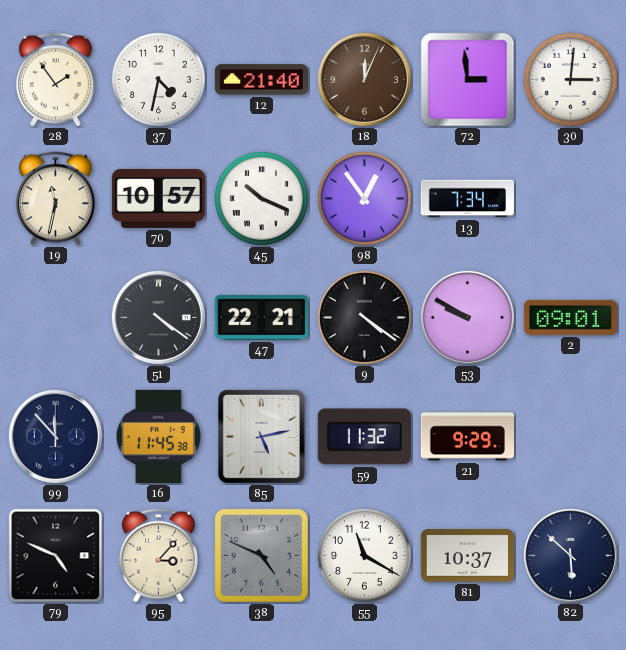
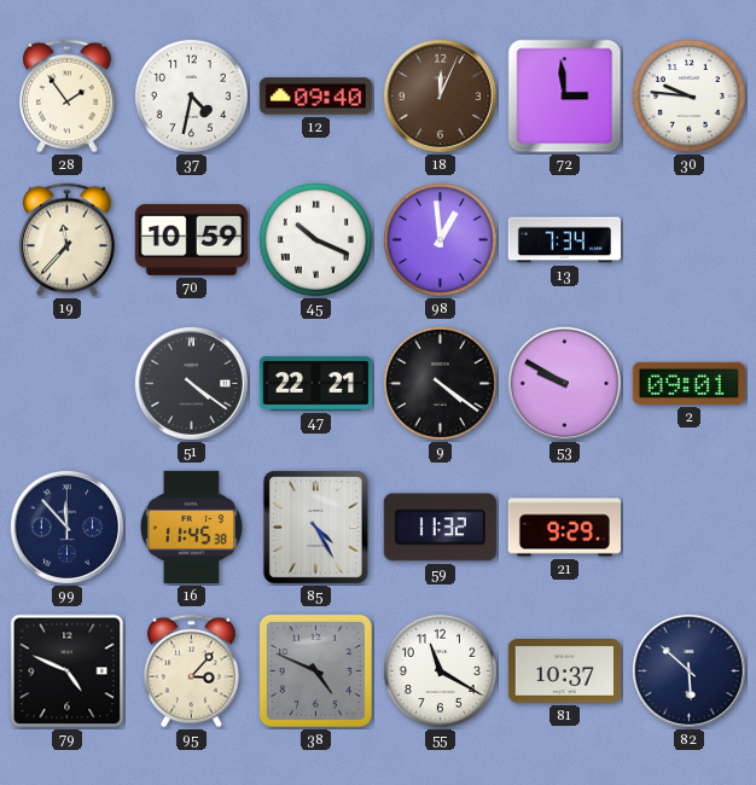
12: 21:40 -> 09:40 (315, 97)
30: 3:01 -> 9:46 (688, 95)
19: 11:32 -> 11:37 (68, 240)
70: 10:57 -> 10:59 (191, 239)
98: 12:54 -> 12:59 (440, 239)
85: 5:13 -> 4:25 (315, 527)
